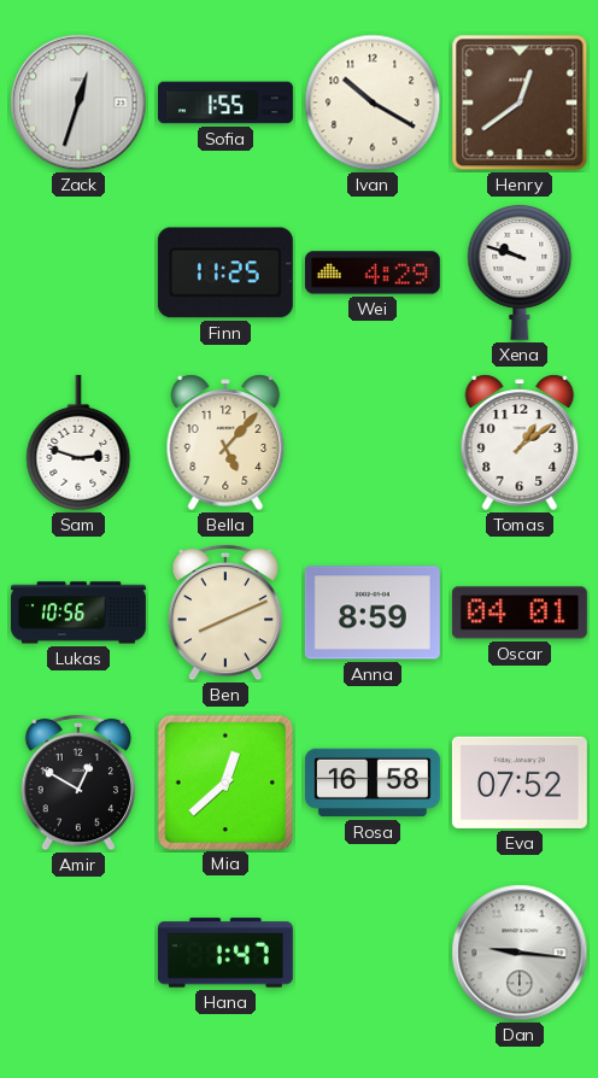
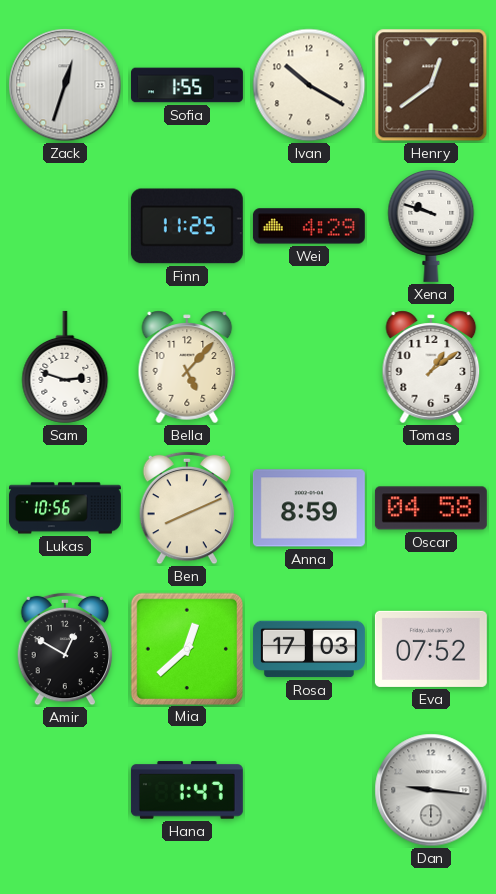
Oscar: 04:01 -> 04:58 (431, 508)
Rosa: 16:58 -> 17:03 (309, 649)
